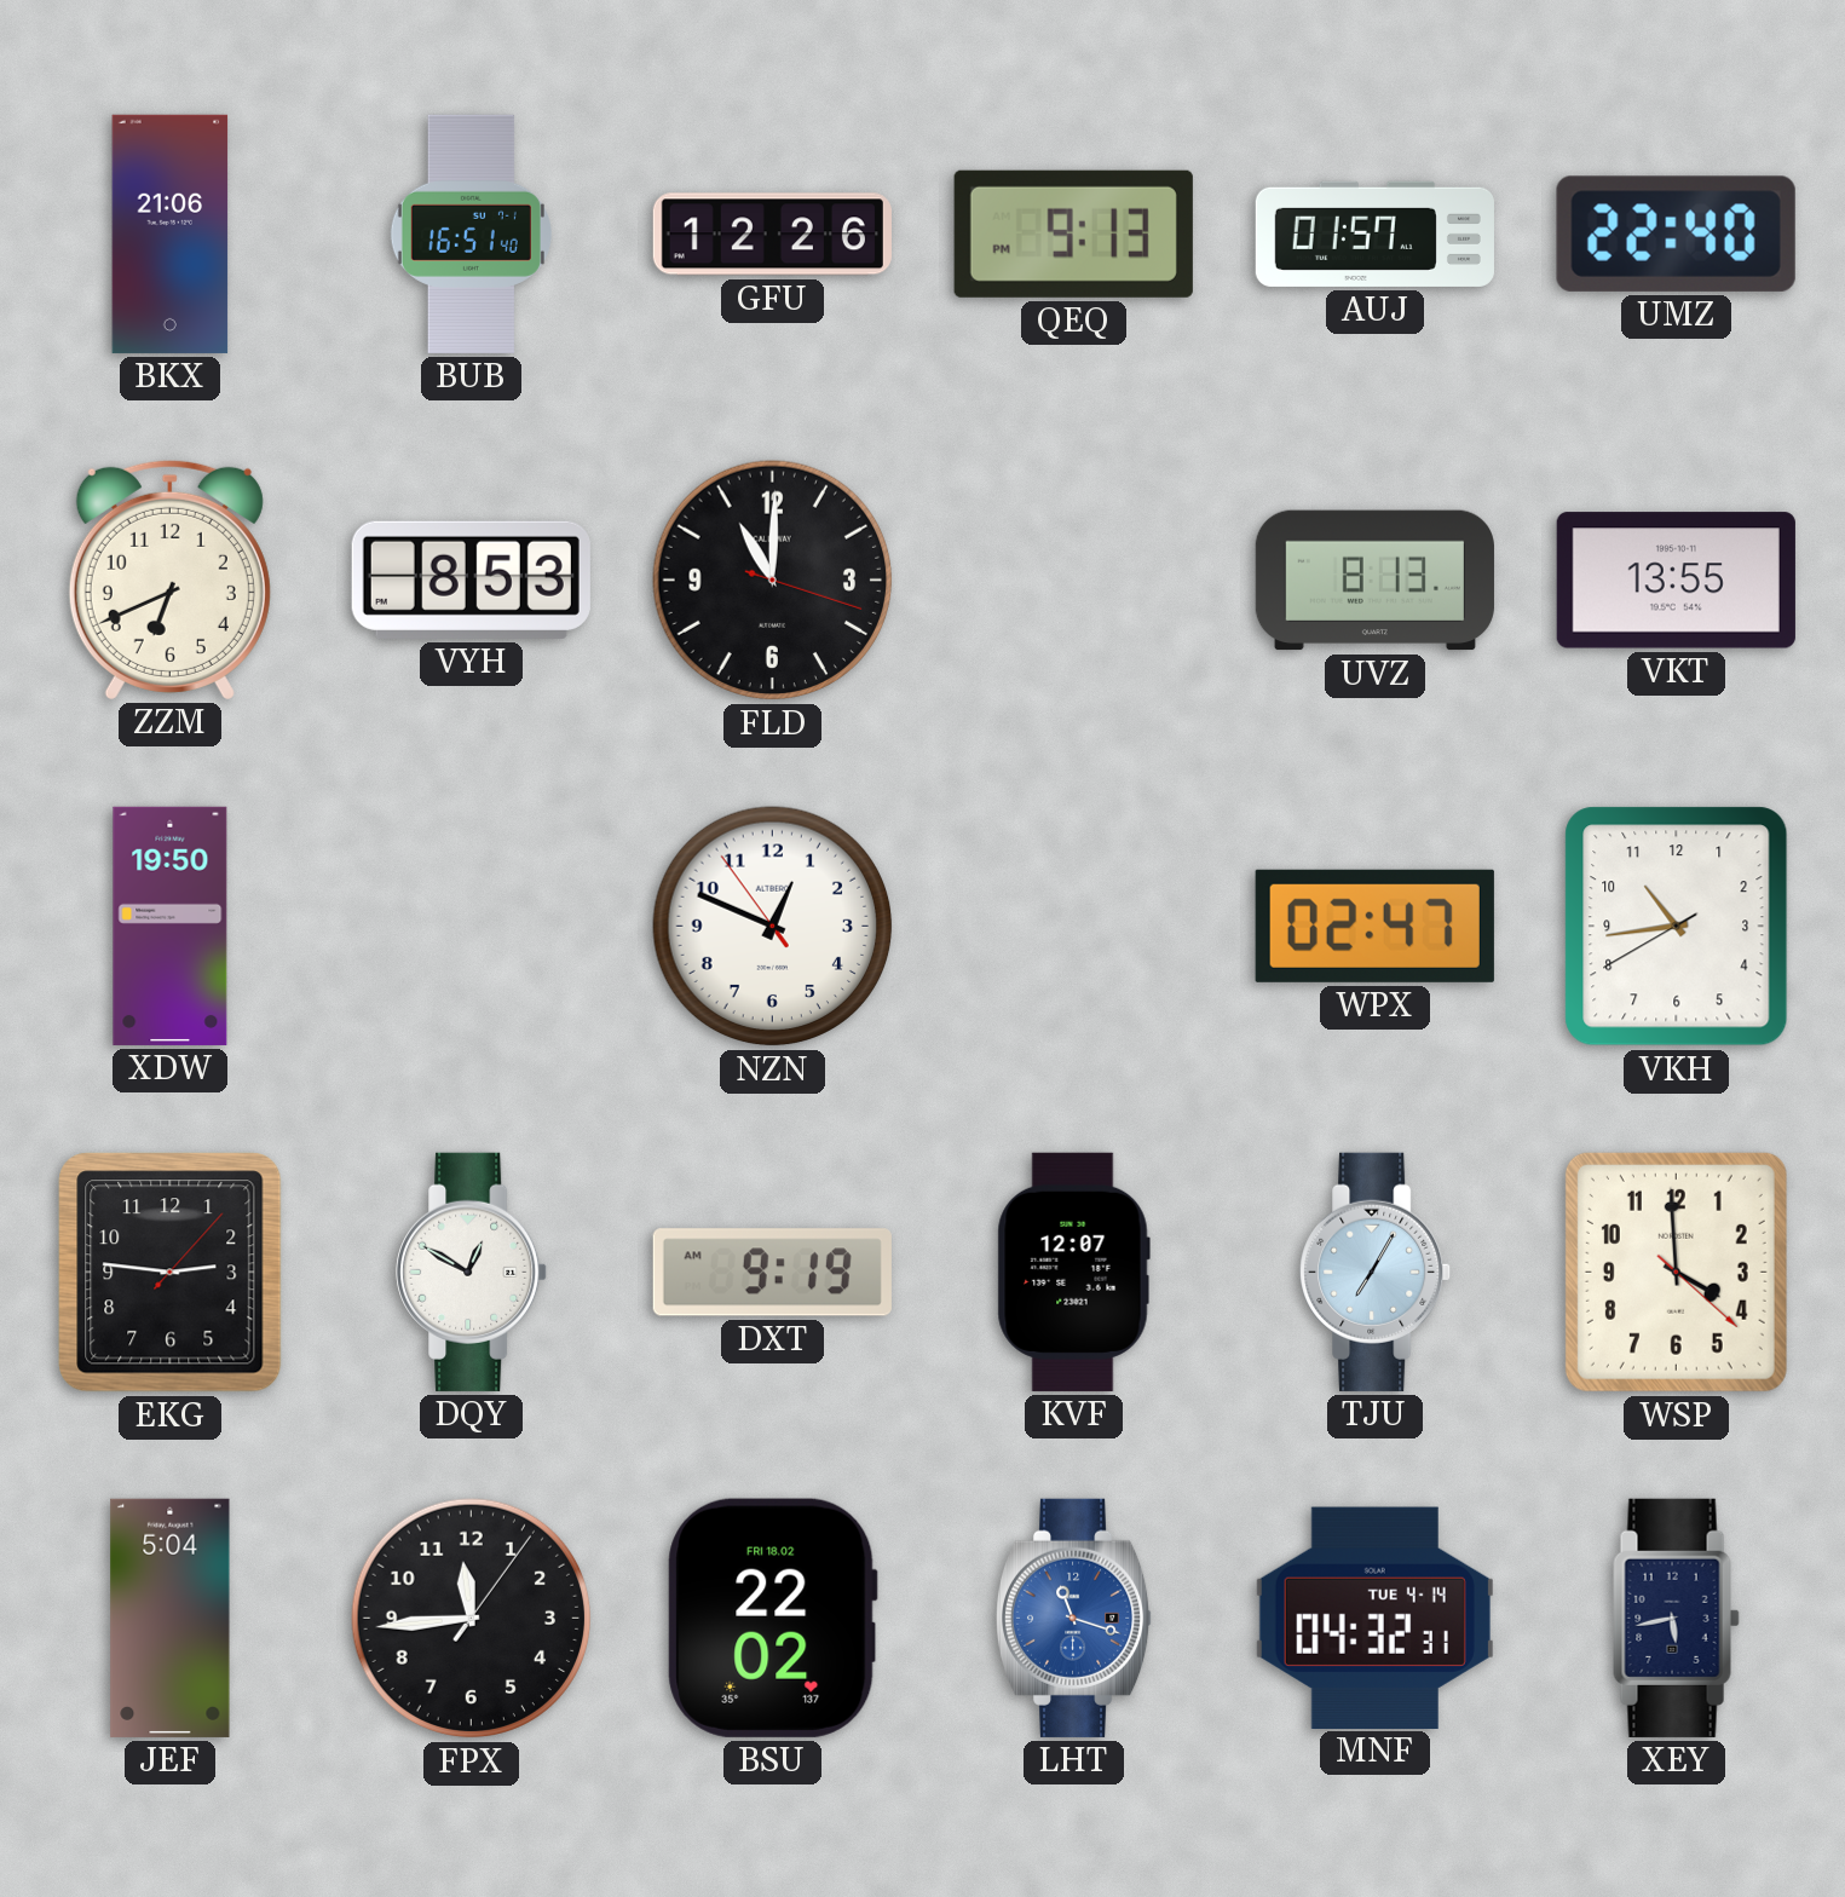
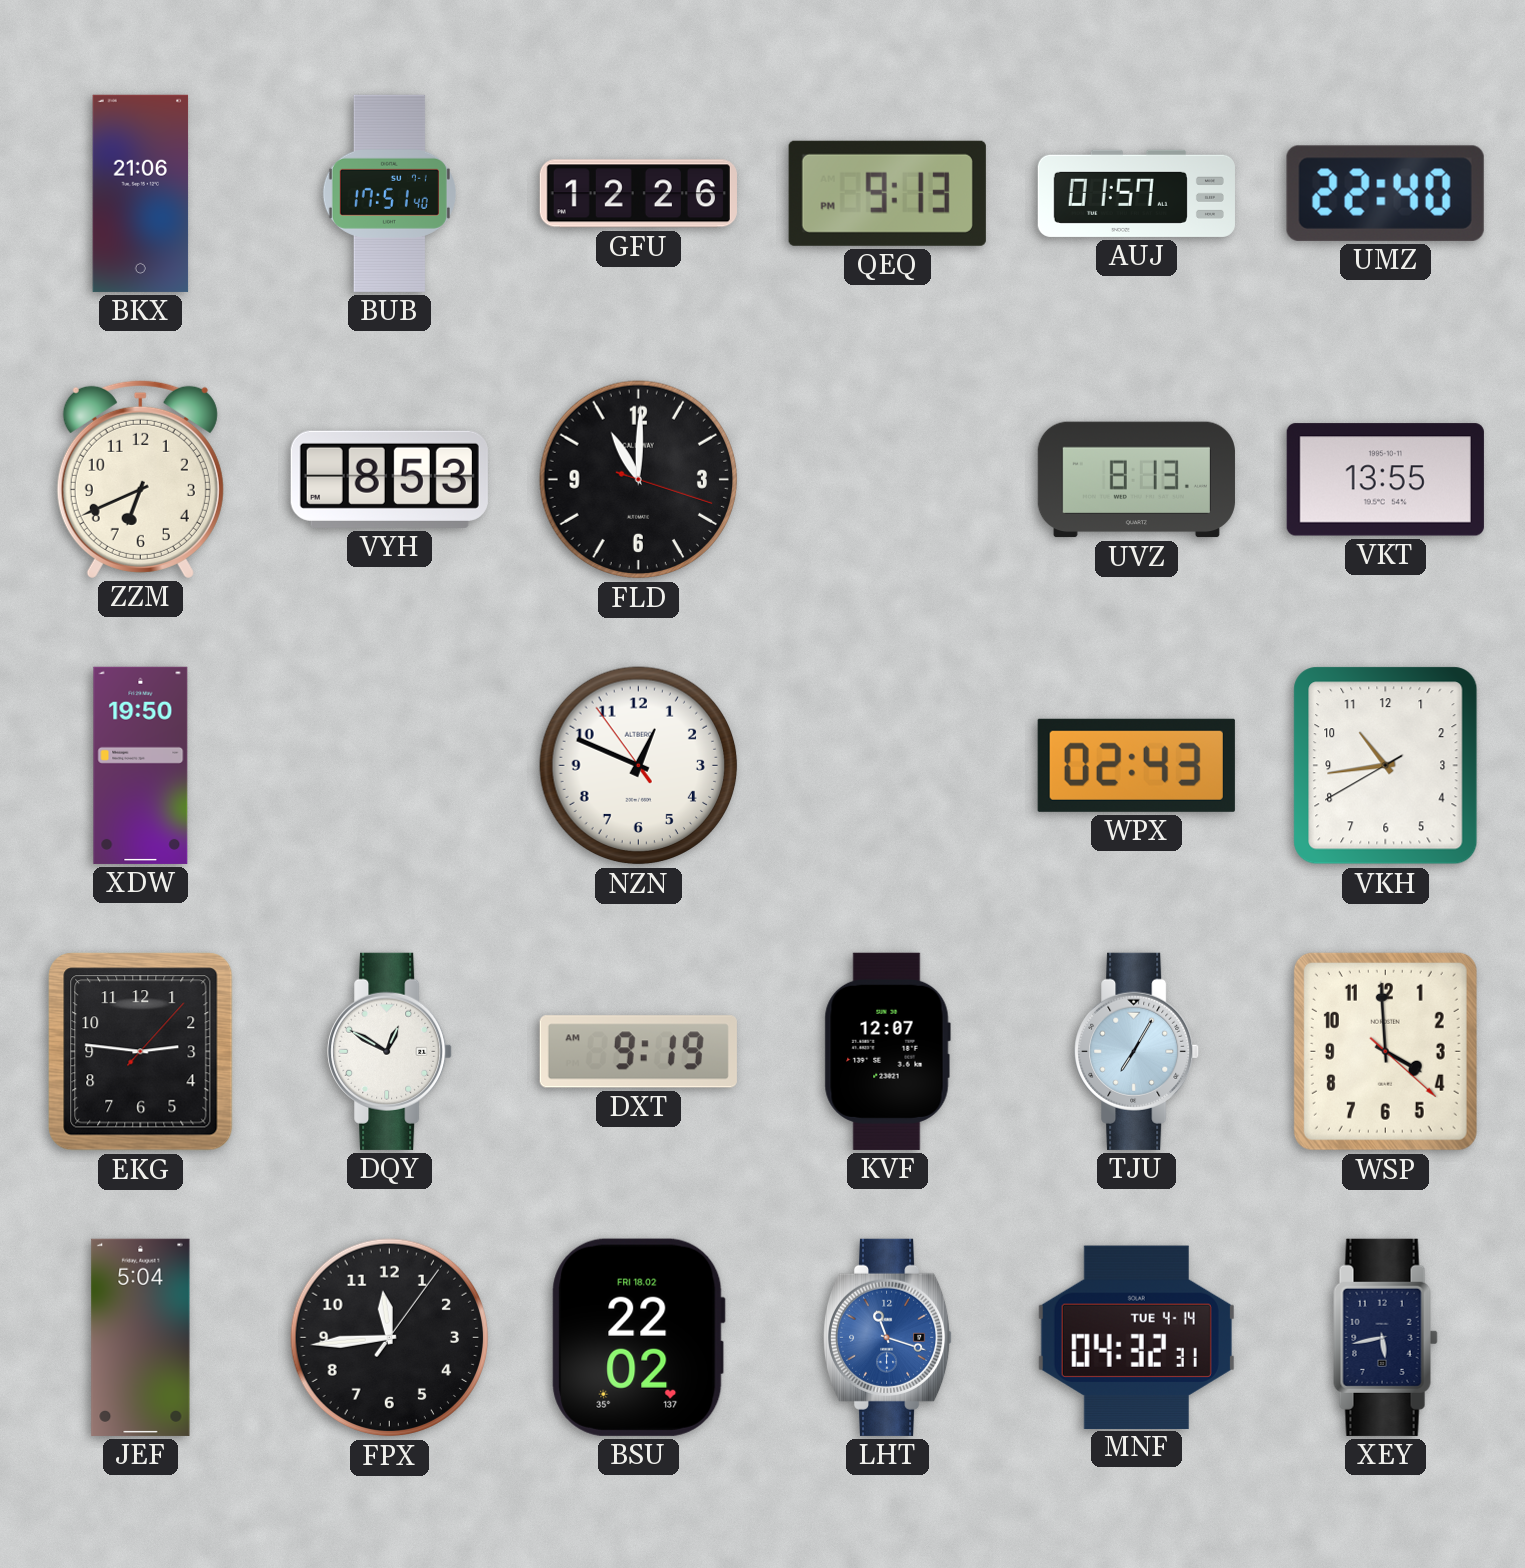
BUB: 16:51 -> 17:51 (389, 193)
WPX: 02:47 -> 02:43 (1136, 765)
